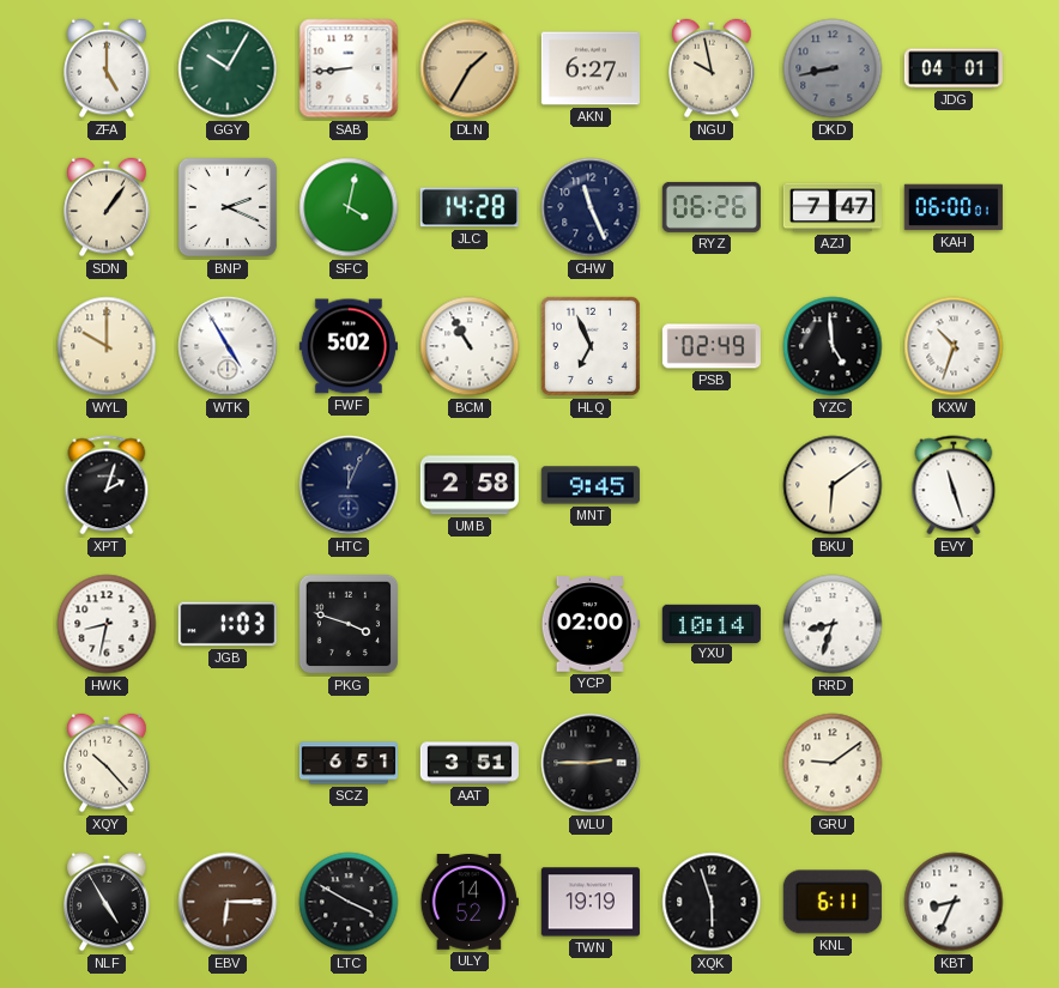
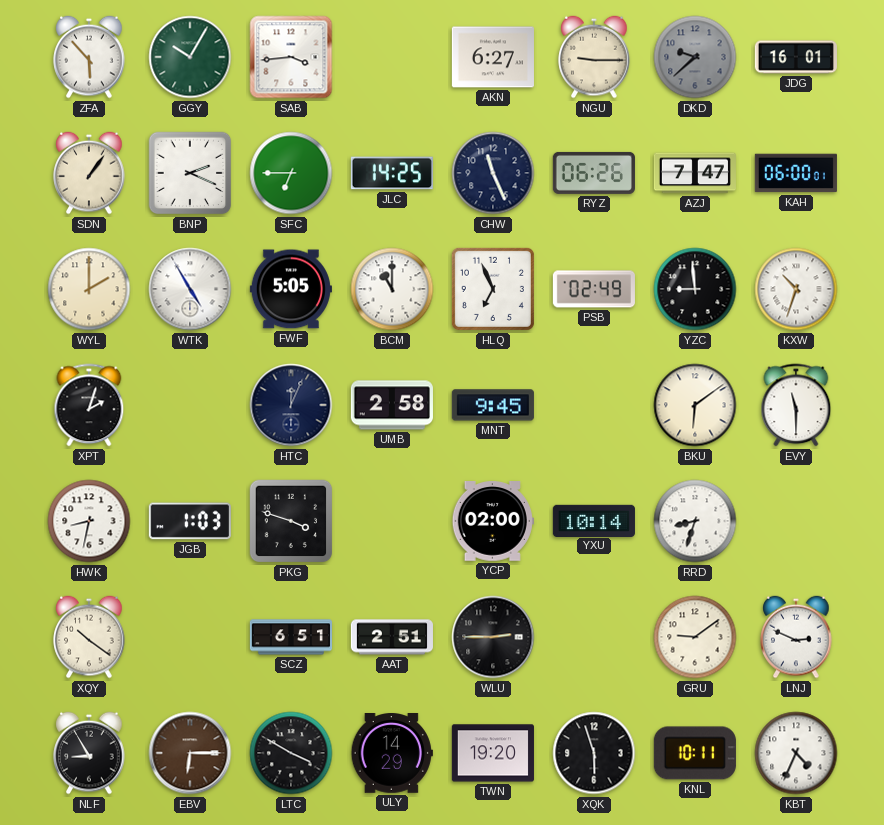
ZFA: 5:00 -> 5:53 (89, 57)
SAB: 8:44 -> 3:44 (291, 57)
DLN: 1:35 -> none (470, 68)
NGU: 9:58 -> 9:15 (594, 57)
DKD: 8:43 -> 9:38 (695, 57)
JDG: 04:01 -> 16:01 (796, 57)
SFC: 4:02 -> 6:45 (291, 173)
JLC: 14:28 -> 14:25 (392, 173)
WYL: 10:00 -> 2:00 (89, 289)
FWF: 5:02 -> 5:05 (291, 289)
BCM: 10:55 -> 11:00 (392, 289)
YZC: 4:59 -> 8:59 (695, 289)
EVY: 11:27 -> 11:30 (796, 405)
XQY: 10:23 -> 10:21 (89, 637)
AAT: 3:51 -> 2:51 (392, 637)
LNJ: none -> 2:49 (796, 637)
NLF: 4:55 -> 8:55 (89, 753)
ULY: 14:52 -> 14:29 (392, 754)
TWN: 19:19 -> 19:20 (493, 753)
KNL: 6:11 -> 10:11 (695, 753)
KBT: 8:34 -> 4:34 (796, 753)
